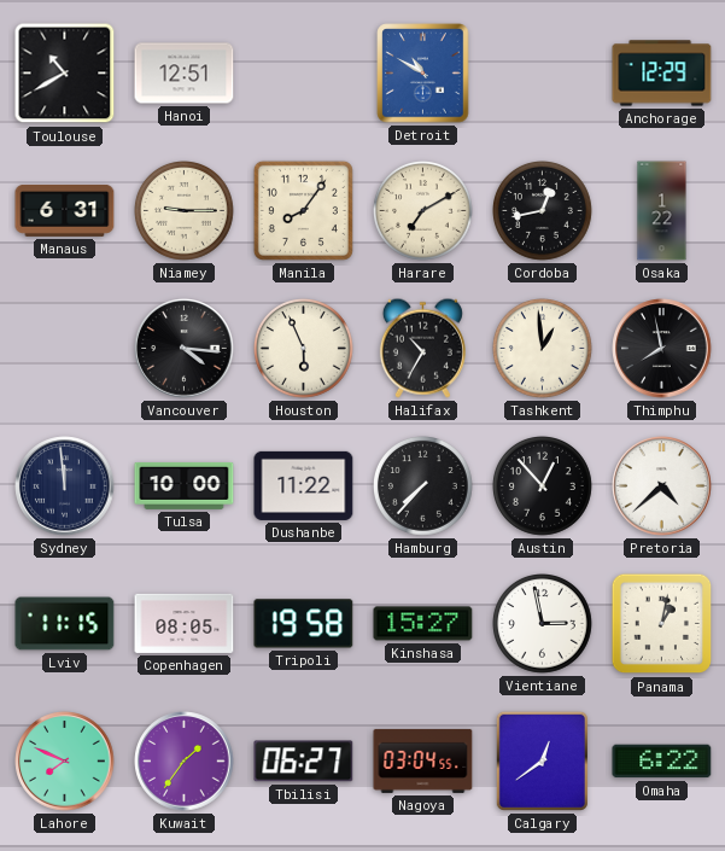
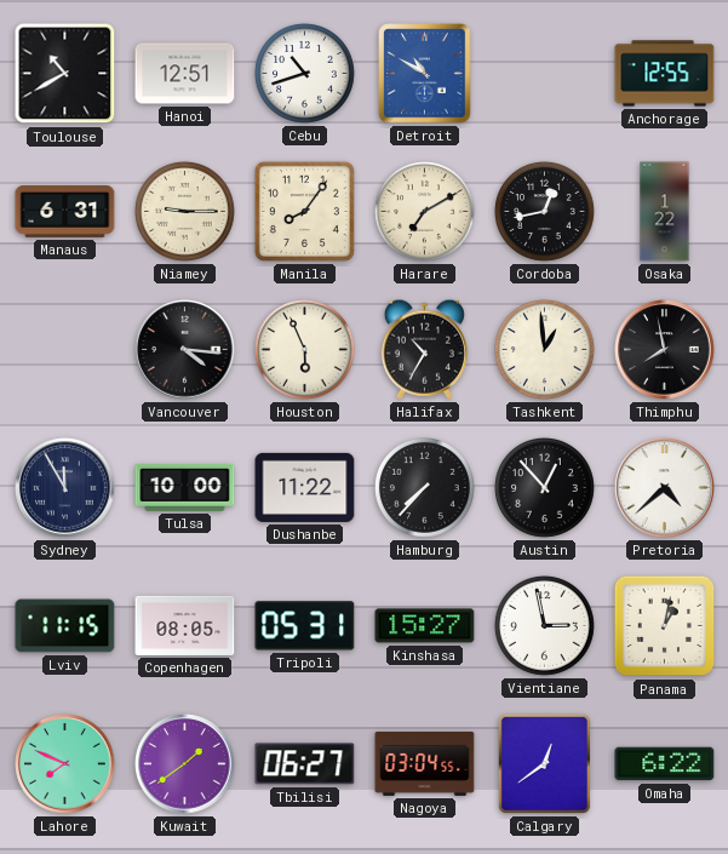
Cebu: none -> 10:42 (305, 74)
Anchorage: 12:29 -> 12:55 (665, 74)
Sydney: 11:59 -> 11:55 (65, 488)
Tripoli: 19:58 -> 05:31 (305, 626)
Kuwait: 1:36 -> 1:39 (185, 764)
